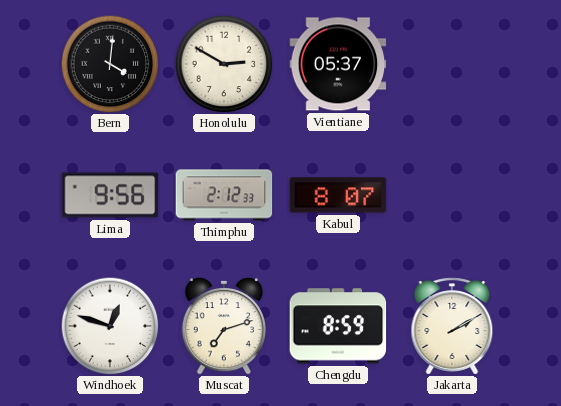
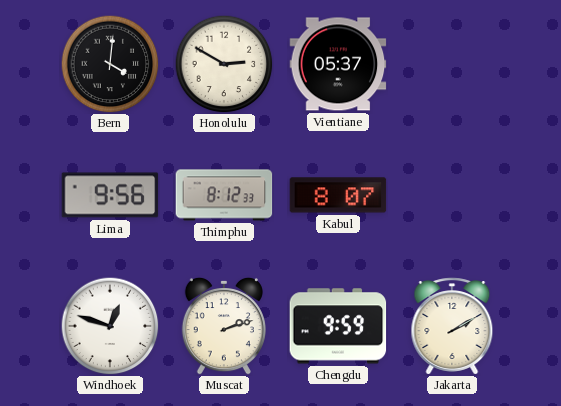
Thimphu: 2:12 -> 8:12 (224, 195)
Muscat: 7:12 -> 2:12 (224, 326)
Chengdu: 8:59 -> 9:59 (338, 326)
